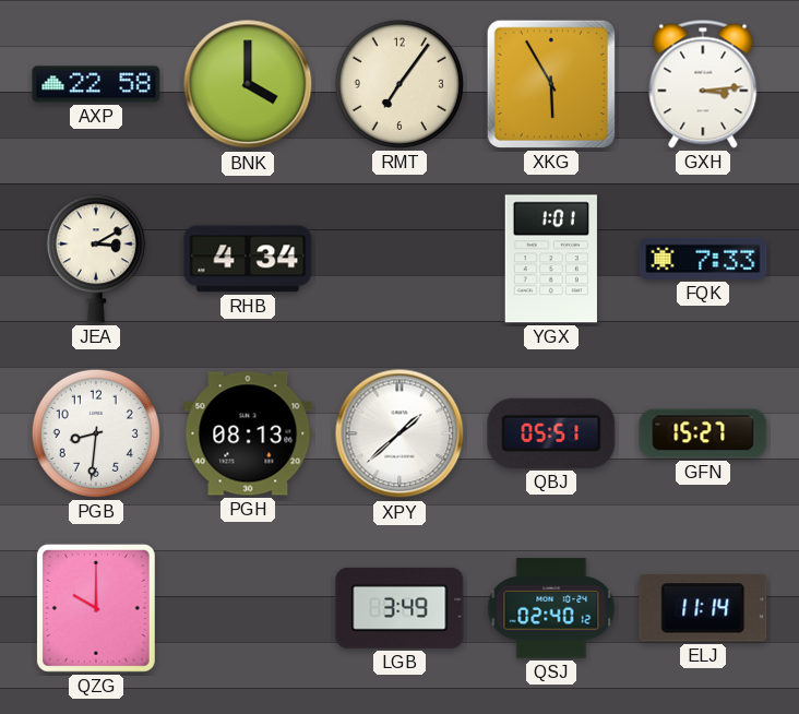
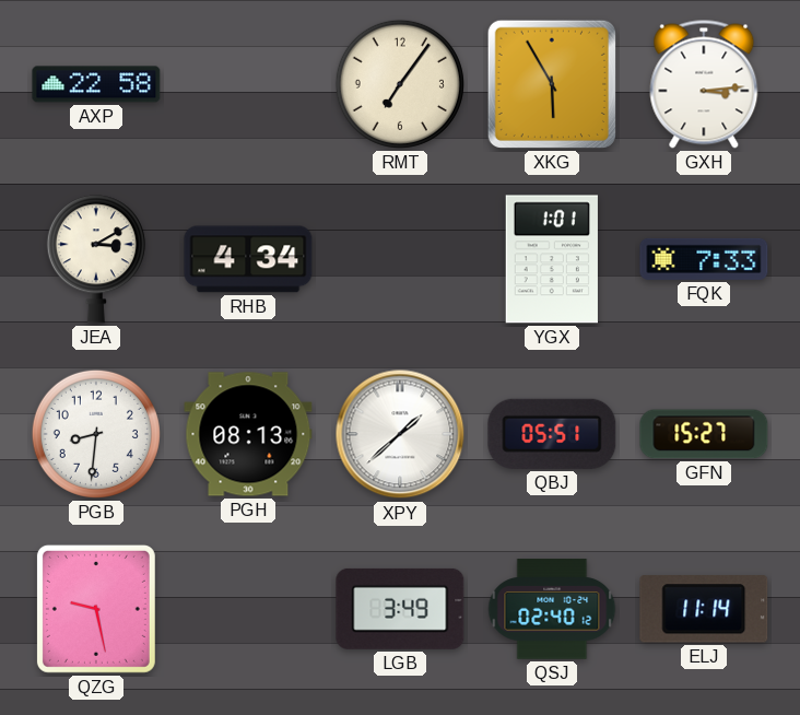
BNK: 4:00 -> none (248, 84)
QZG: 10:00 -> 9:28 (96, 609)
